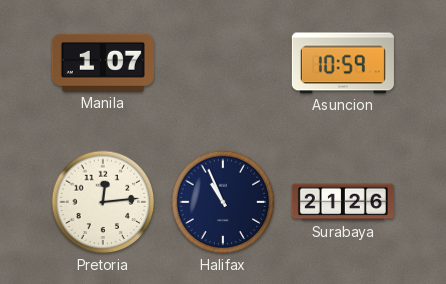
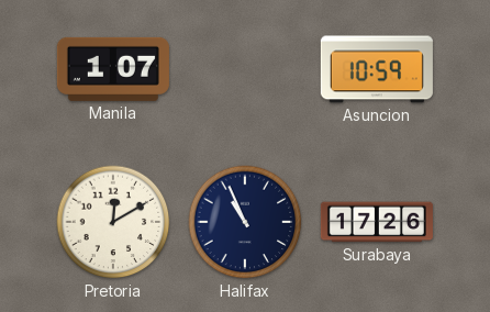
Pretoria: 12:14 -> 12:10 (113, 222)
Surabaya: 21:26 -> 17:26 (377, 222)
